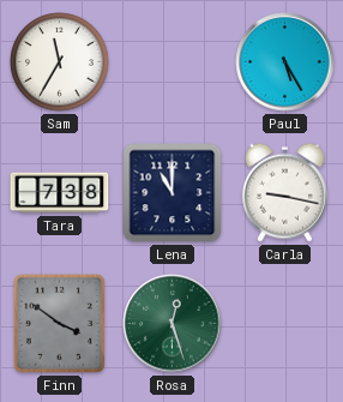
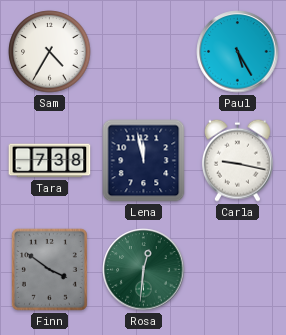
Sam: 11:35 -> 4:35 (50, 52)
Lena: 11:00 -> 11:58 (144, 161)
Rosa: 12:27 -> 12:31 (144, 270)
